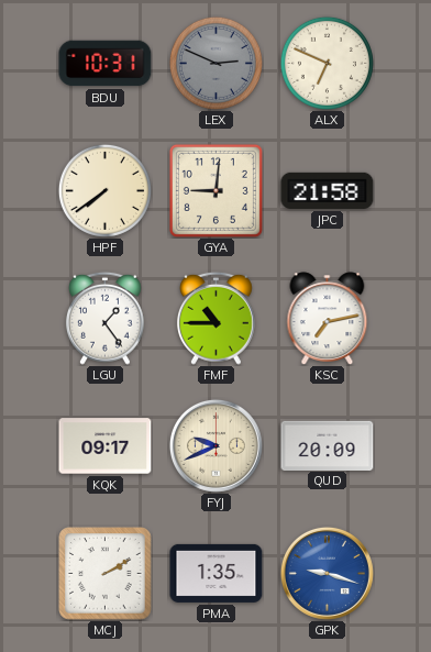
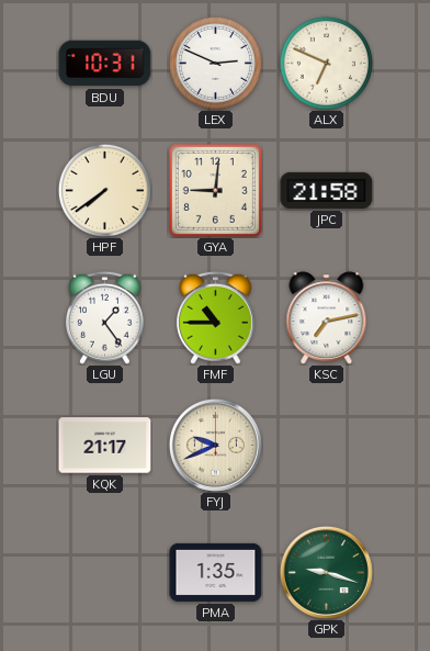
LEX dial: grey -> white (215, 63)
KQK: 09:17 -> 21:17 (105, 446)
QUD: 20:09 -> none (328, 445)
MCJ: 2:10 -> none (106, 574)
GPK dial: blue -> green (326, 572)
